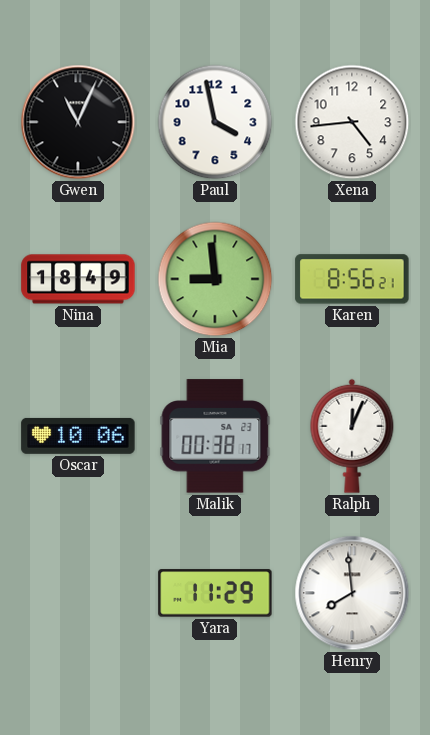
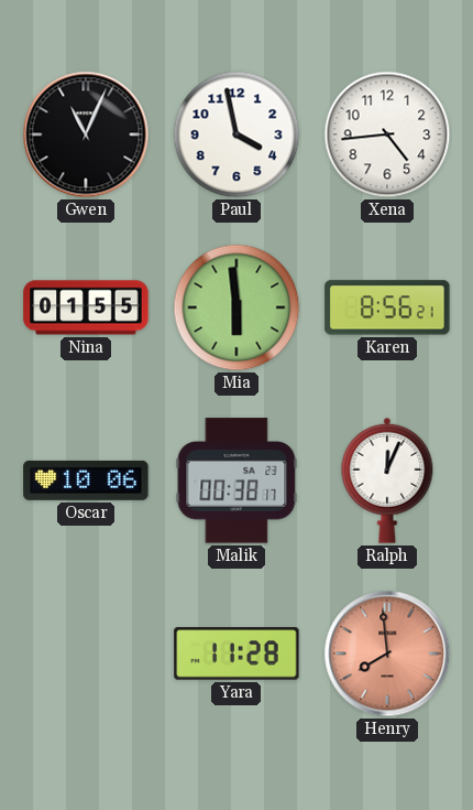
Nina: 18:49 -> 01:55 (86, 307)
Mia: 8:59 -> 5:59 (237, 307)
Yara: 11:29 -> 11:28 (237, 654)
Henry dial: white -> salmon (387, 654)
